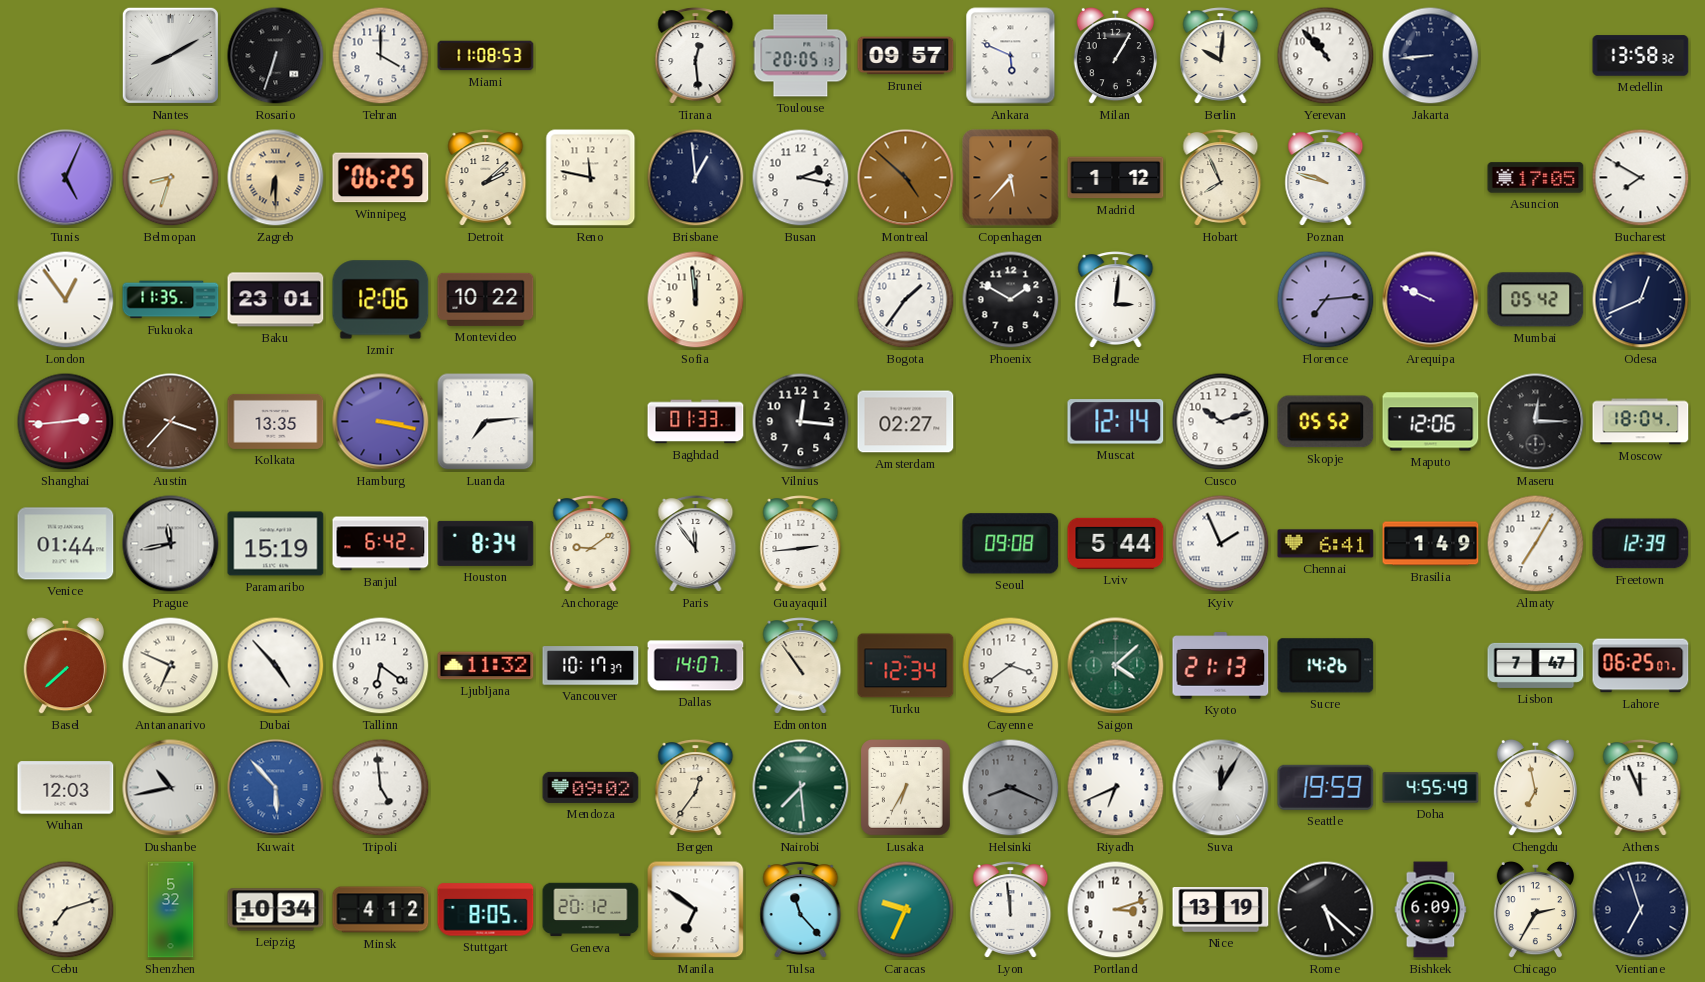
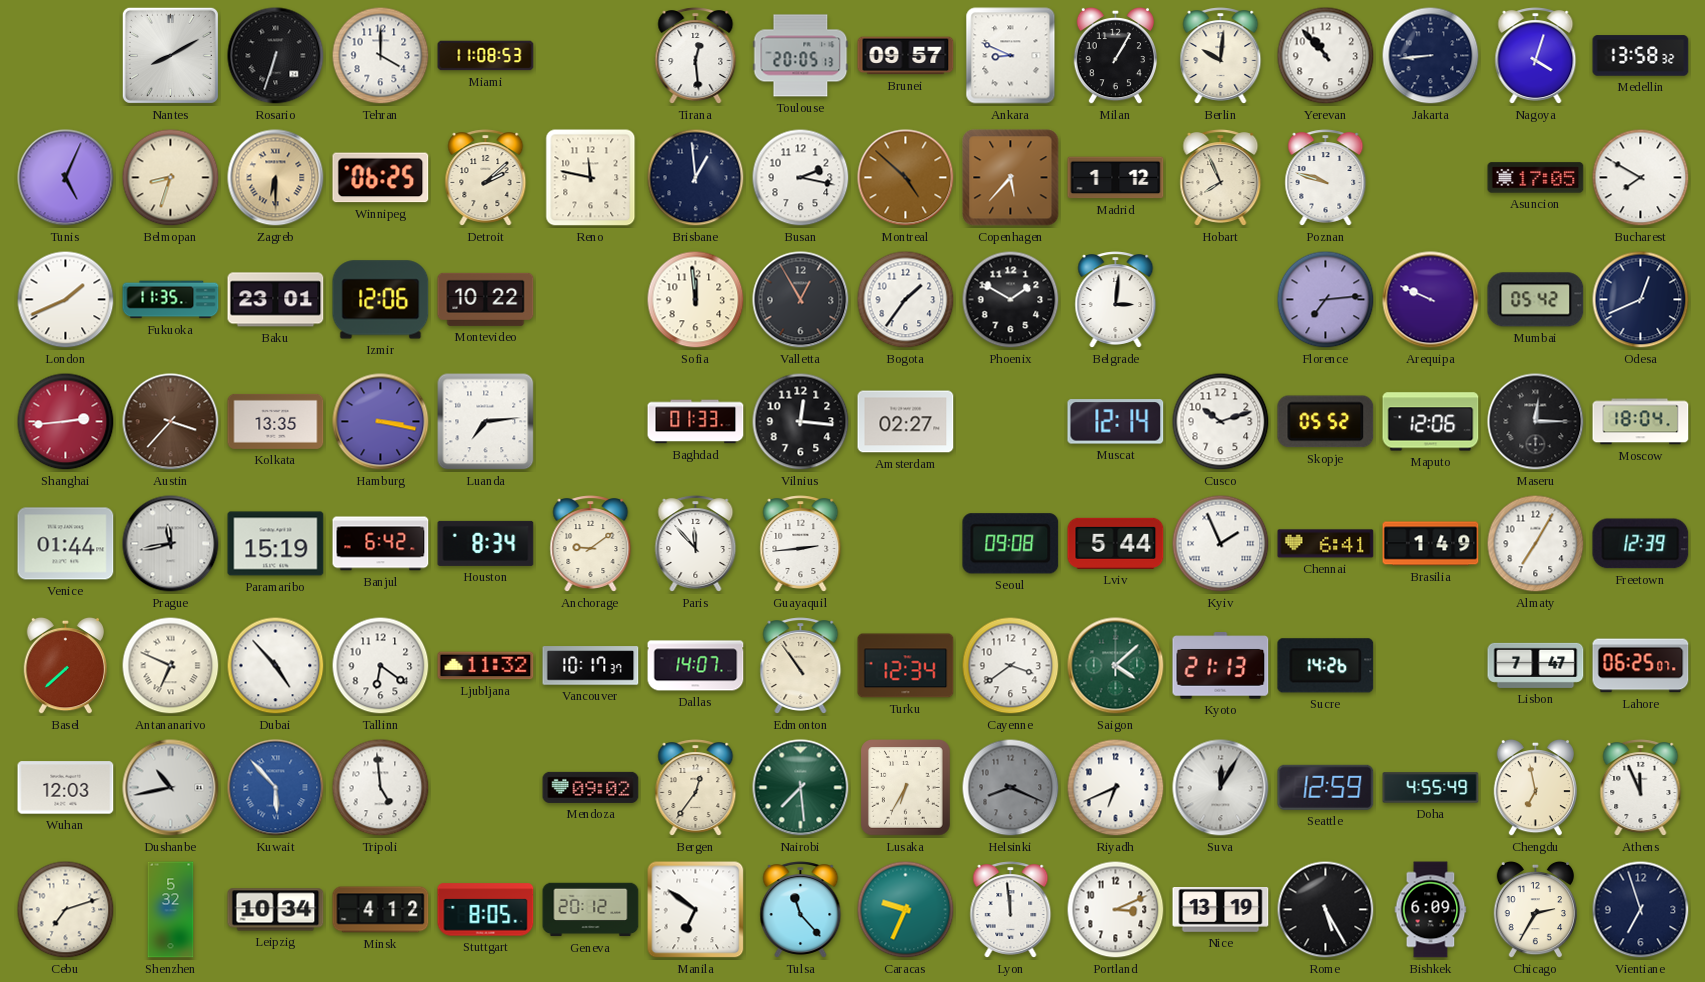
Ankara: 5:49 -> 8:49 (1011, 56)
Nagoya: none -> 4:03 (1536, 56)
London: 12:54 -> 1:41 (66, 300)
Valletta: none -> 12:55 (801, 300)
Paris: 11:54 -> 11:53 (696, 544)
Seattle: 19:59 -> 12:59 (1326, 787)
Portland: 3:12 -> 3:11 (1116, 910)
Rome: 5:22 -> 5:25 (1326, 910)
